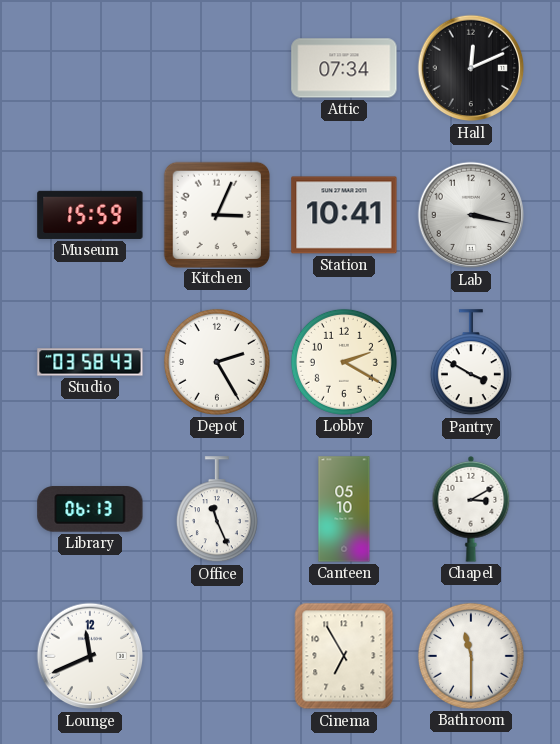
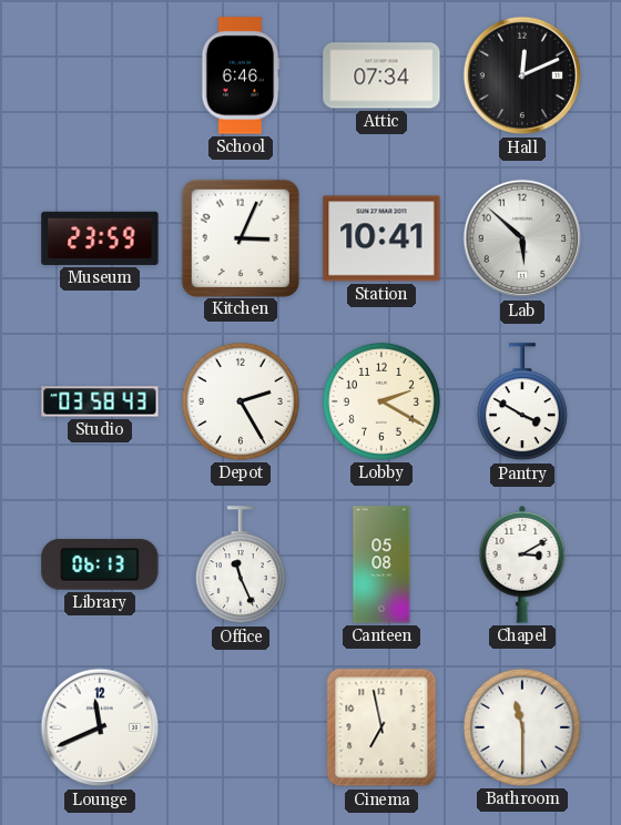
School: none -> 6:46 (241, 75)
Museum: 15:59 -> 23:59 (100, 238)
Lab: 3:17 -> 5:52 (522, 238)
Canteen: 05:10 -> 05:08 (381, 564)
Cinema: 6:55 -> 6:58 (381, 727)
